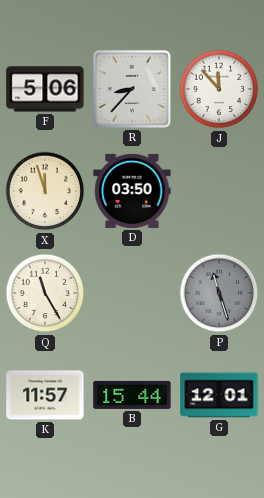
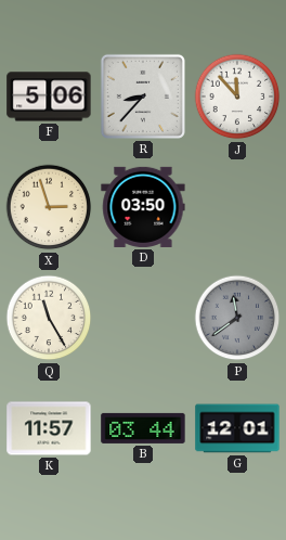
X: 11:57 -> 2:57 (49, 207)
P: 11:27 -> 11:39 (237, 318)
B: 15:44 -> 03:44 (143, 428)
